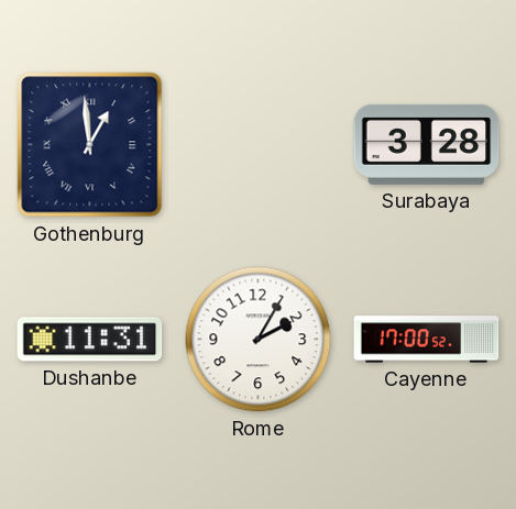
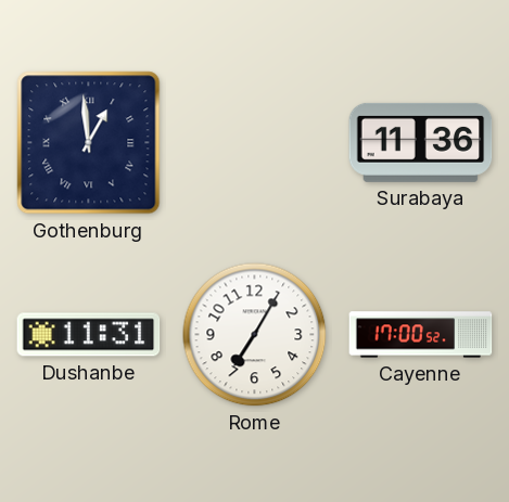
Surabaya: 3:28 -> 11:36 (421, 142)
Rome: 2:05 -> 7:05 (255, 335)
